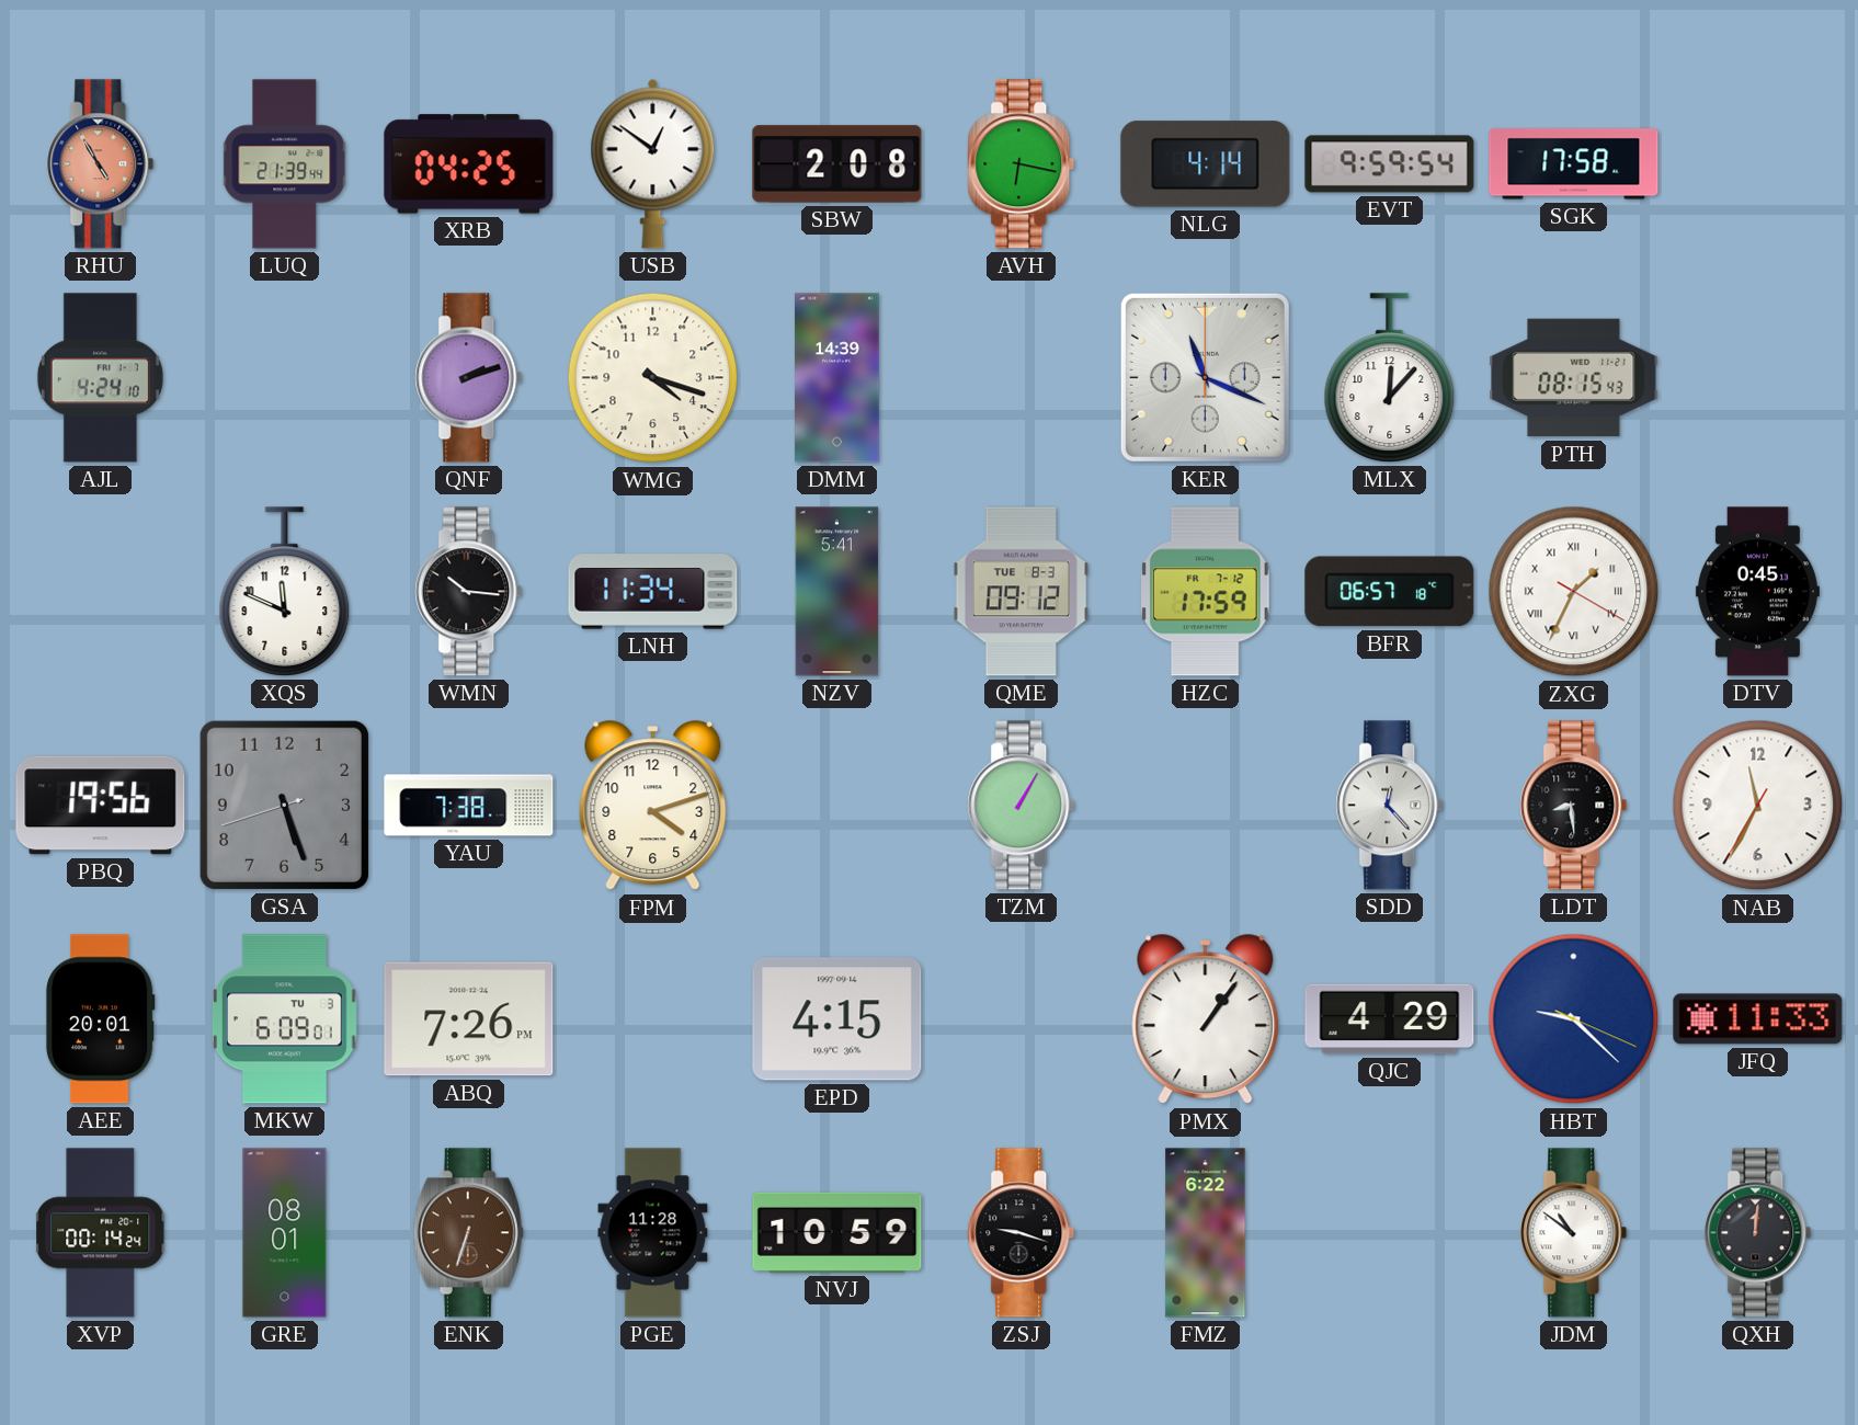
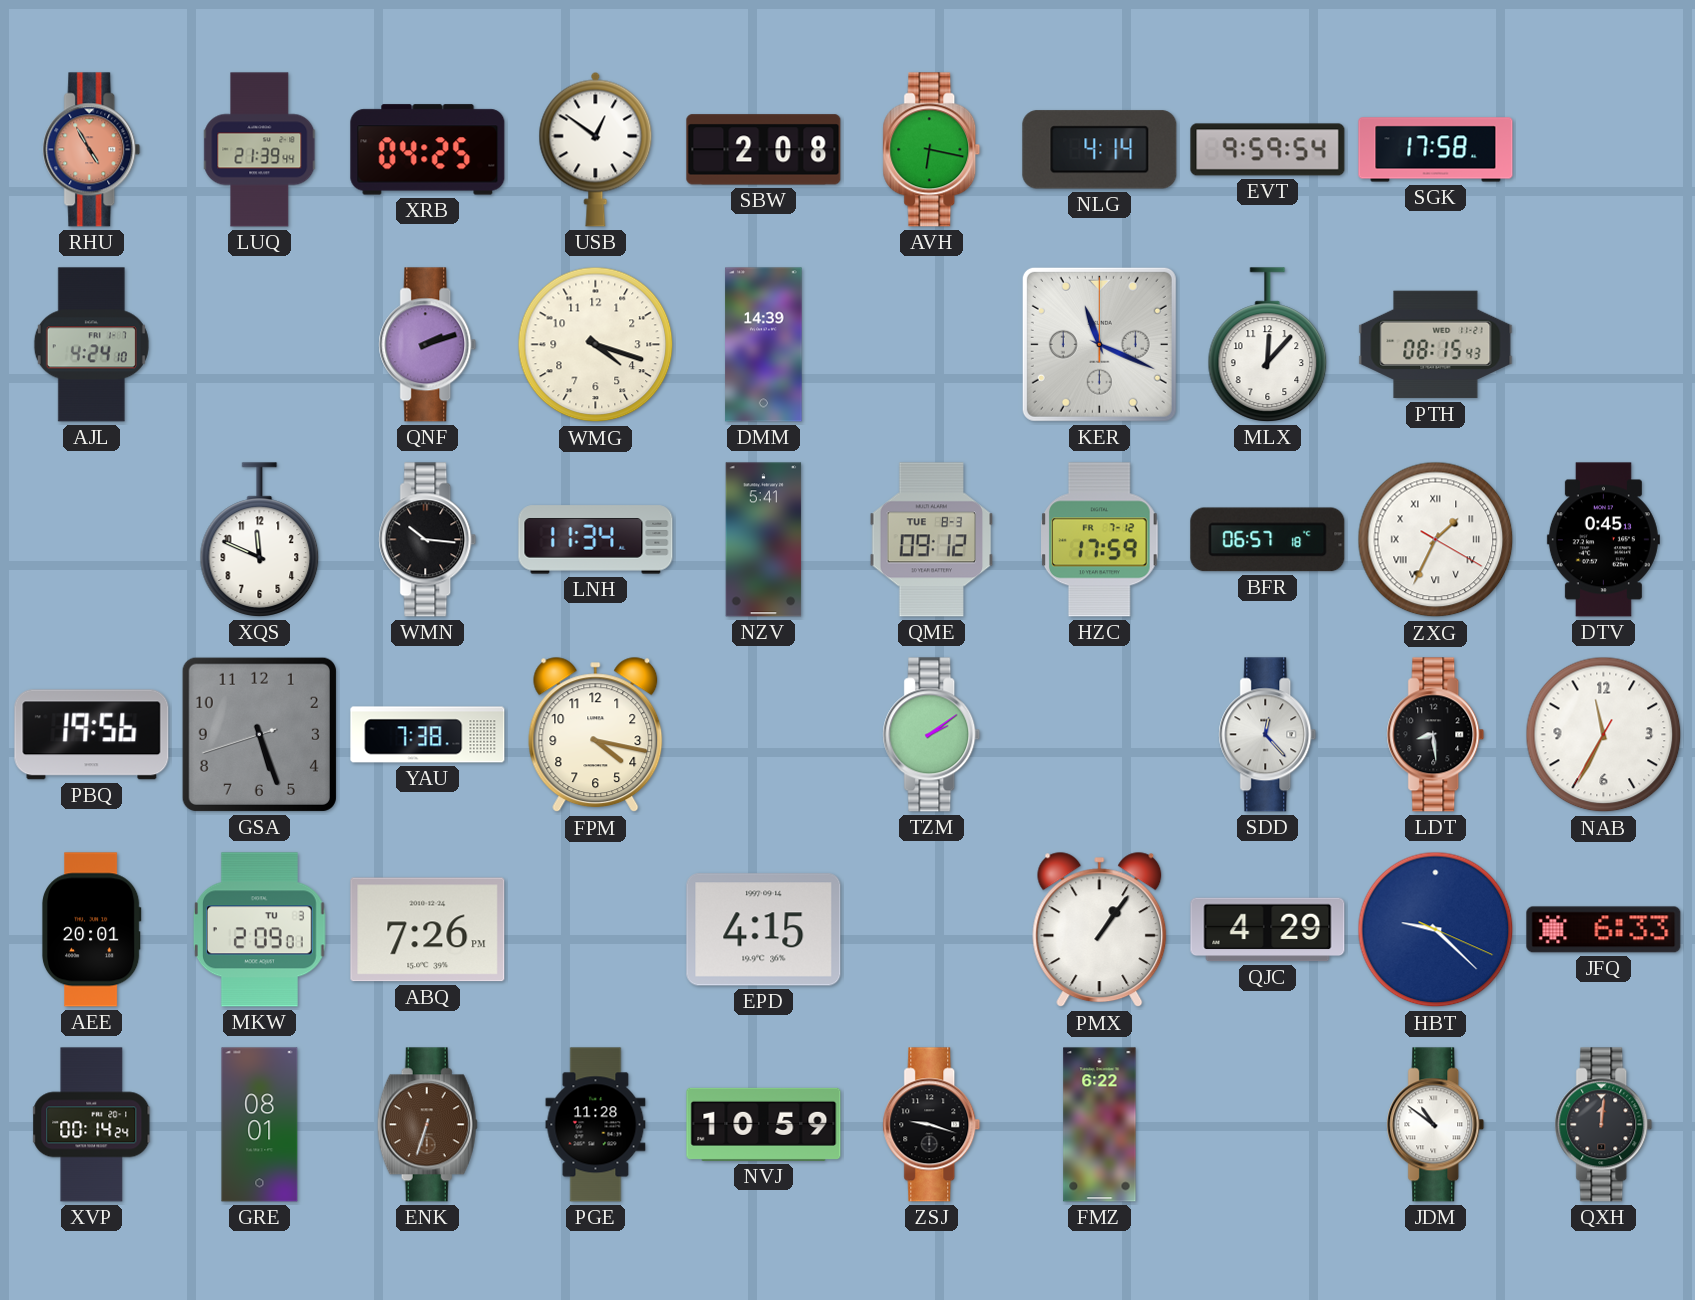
FPM: 4:12 -> 4:17 (596, 735)
TZM: 1:05 -> 2:09 (932, 735)
MKW: 6:09 -> 2:09 (259, 930)
JFQ: 11:33 -> 6:33 (1604, 930)
